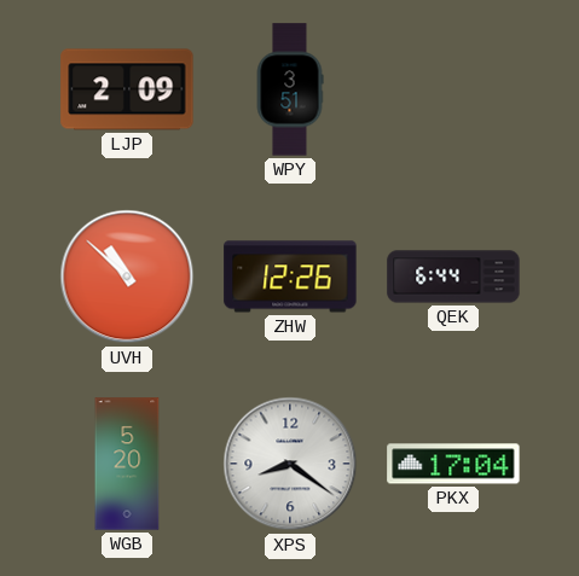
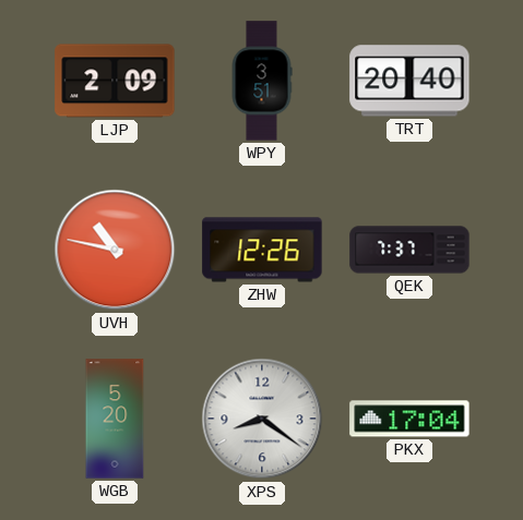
TRT: none -> 20:40 (409, 81)
UVH: 10:52 -> 10:47 (115, 250)
QEK: 6:44 -> 7:37 (409, 250)
